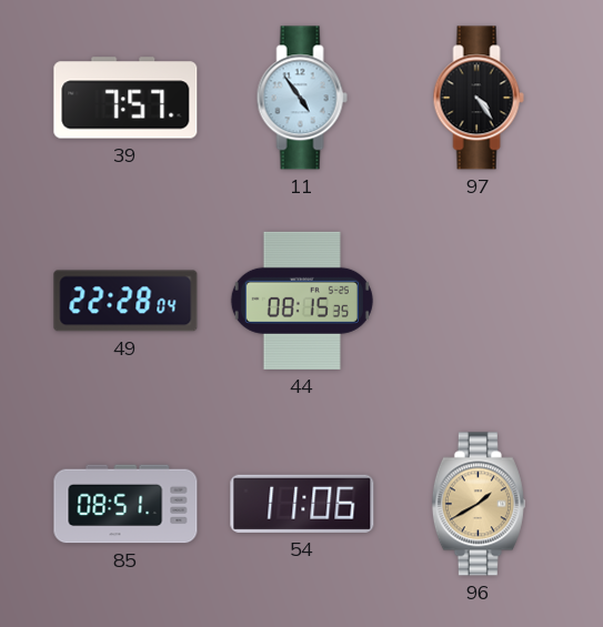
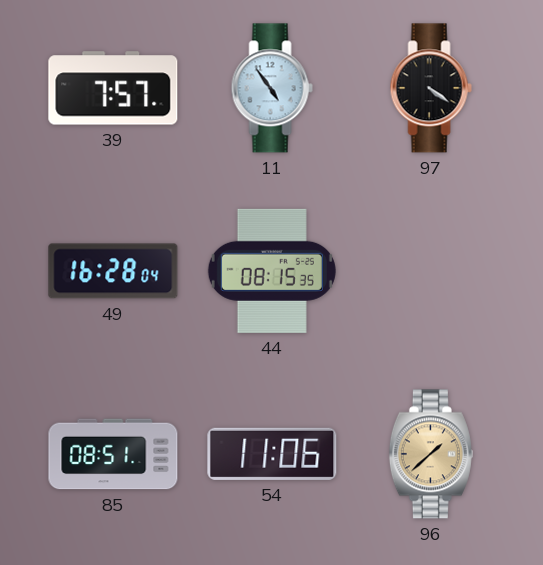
97: 4:24 -> 4:21 (431, 88)
49: 22:28 -> 16:28 (113, 271)
96: 1:40 -> 1:38 (431, 454)
